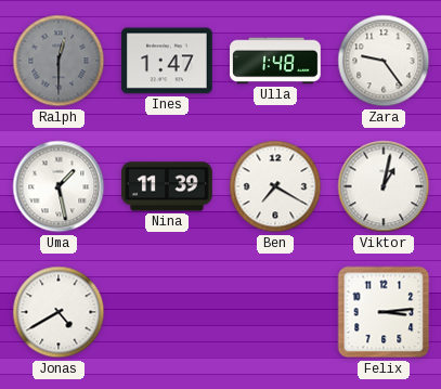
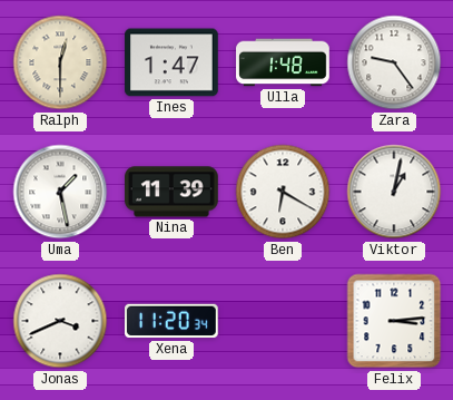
Ralph dial: grey -> cream (60, 62)
Ben: 7:20 -> 6:20 (283, 192)
Jonas: 4:40 -> 3:41 (60, 321)
Xena: none -> 11:20 (171, 321)
